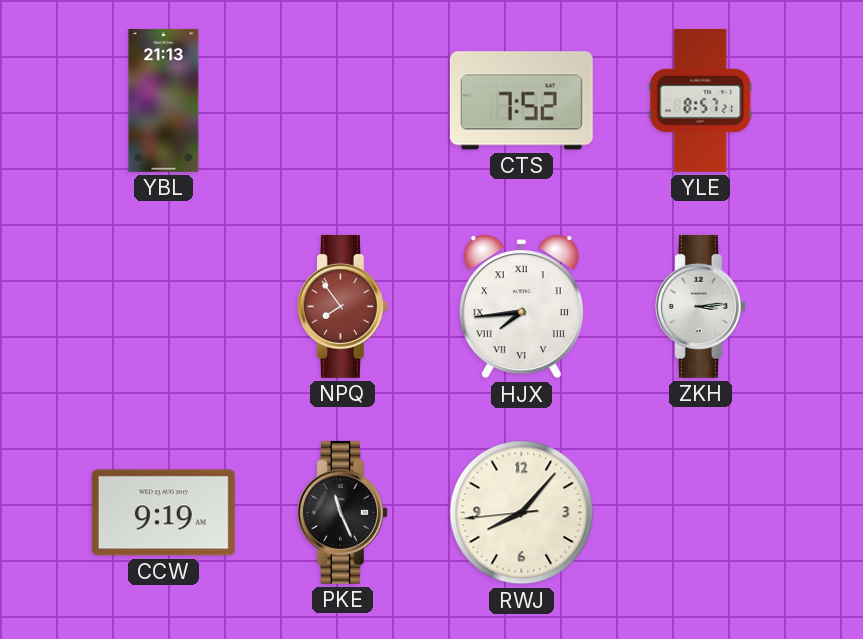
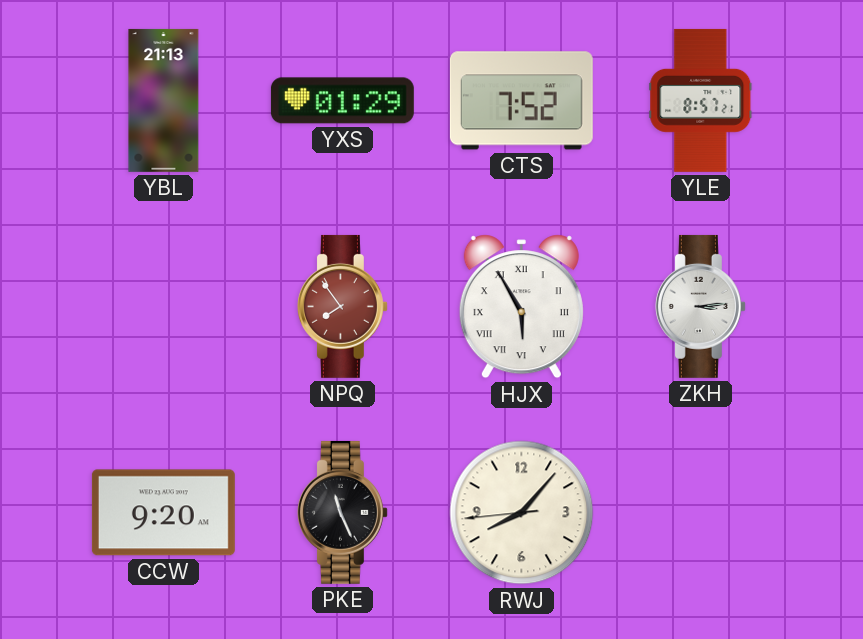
YXS: none -> 01:29 (342, 101)
HJX: 7:44 -> 5:55 (521, 307)
CCW: 9:19 -> 9:20 (163, 513)
